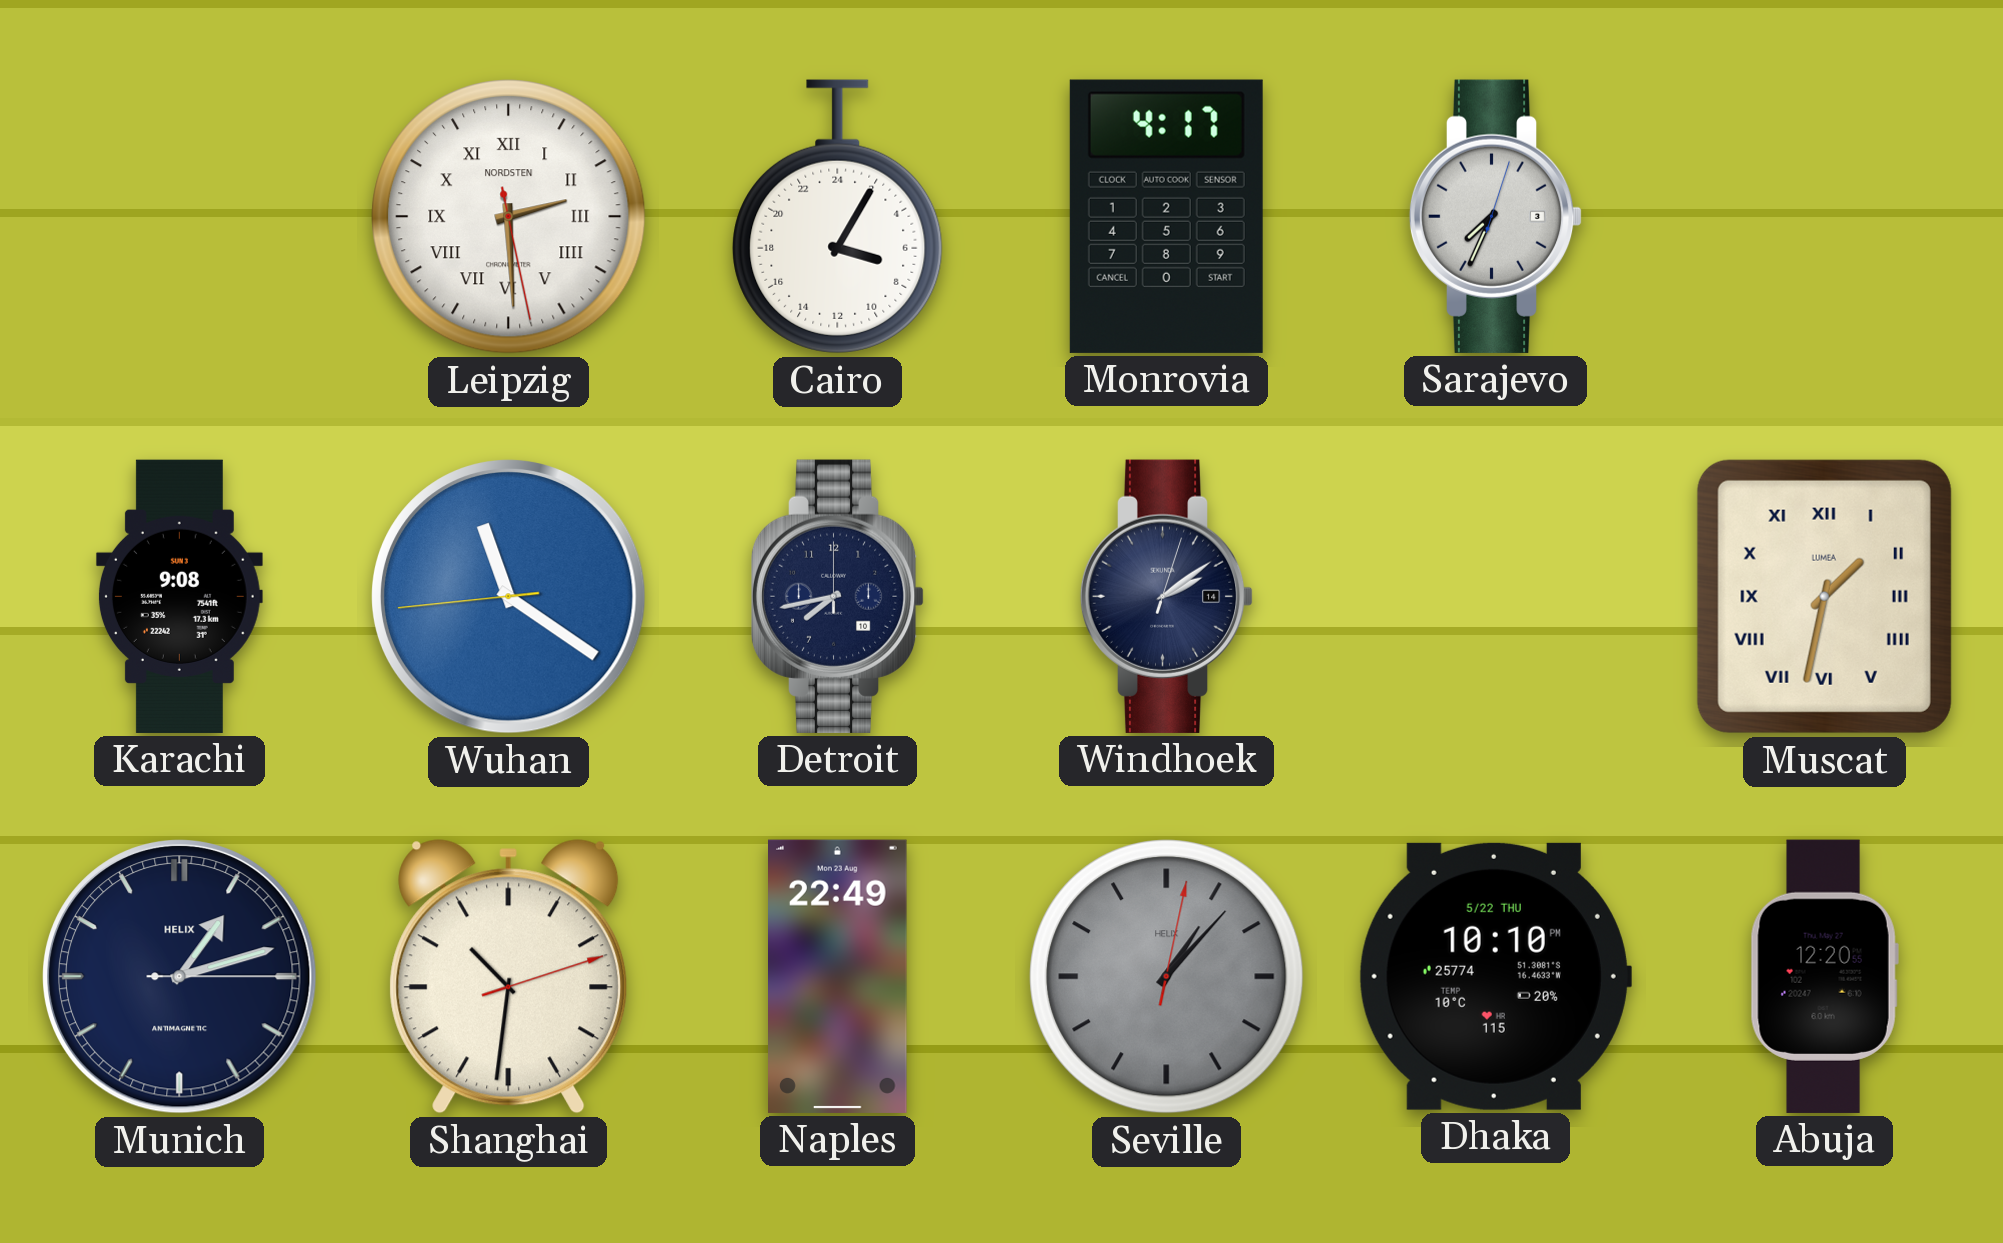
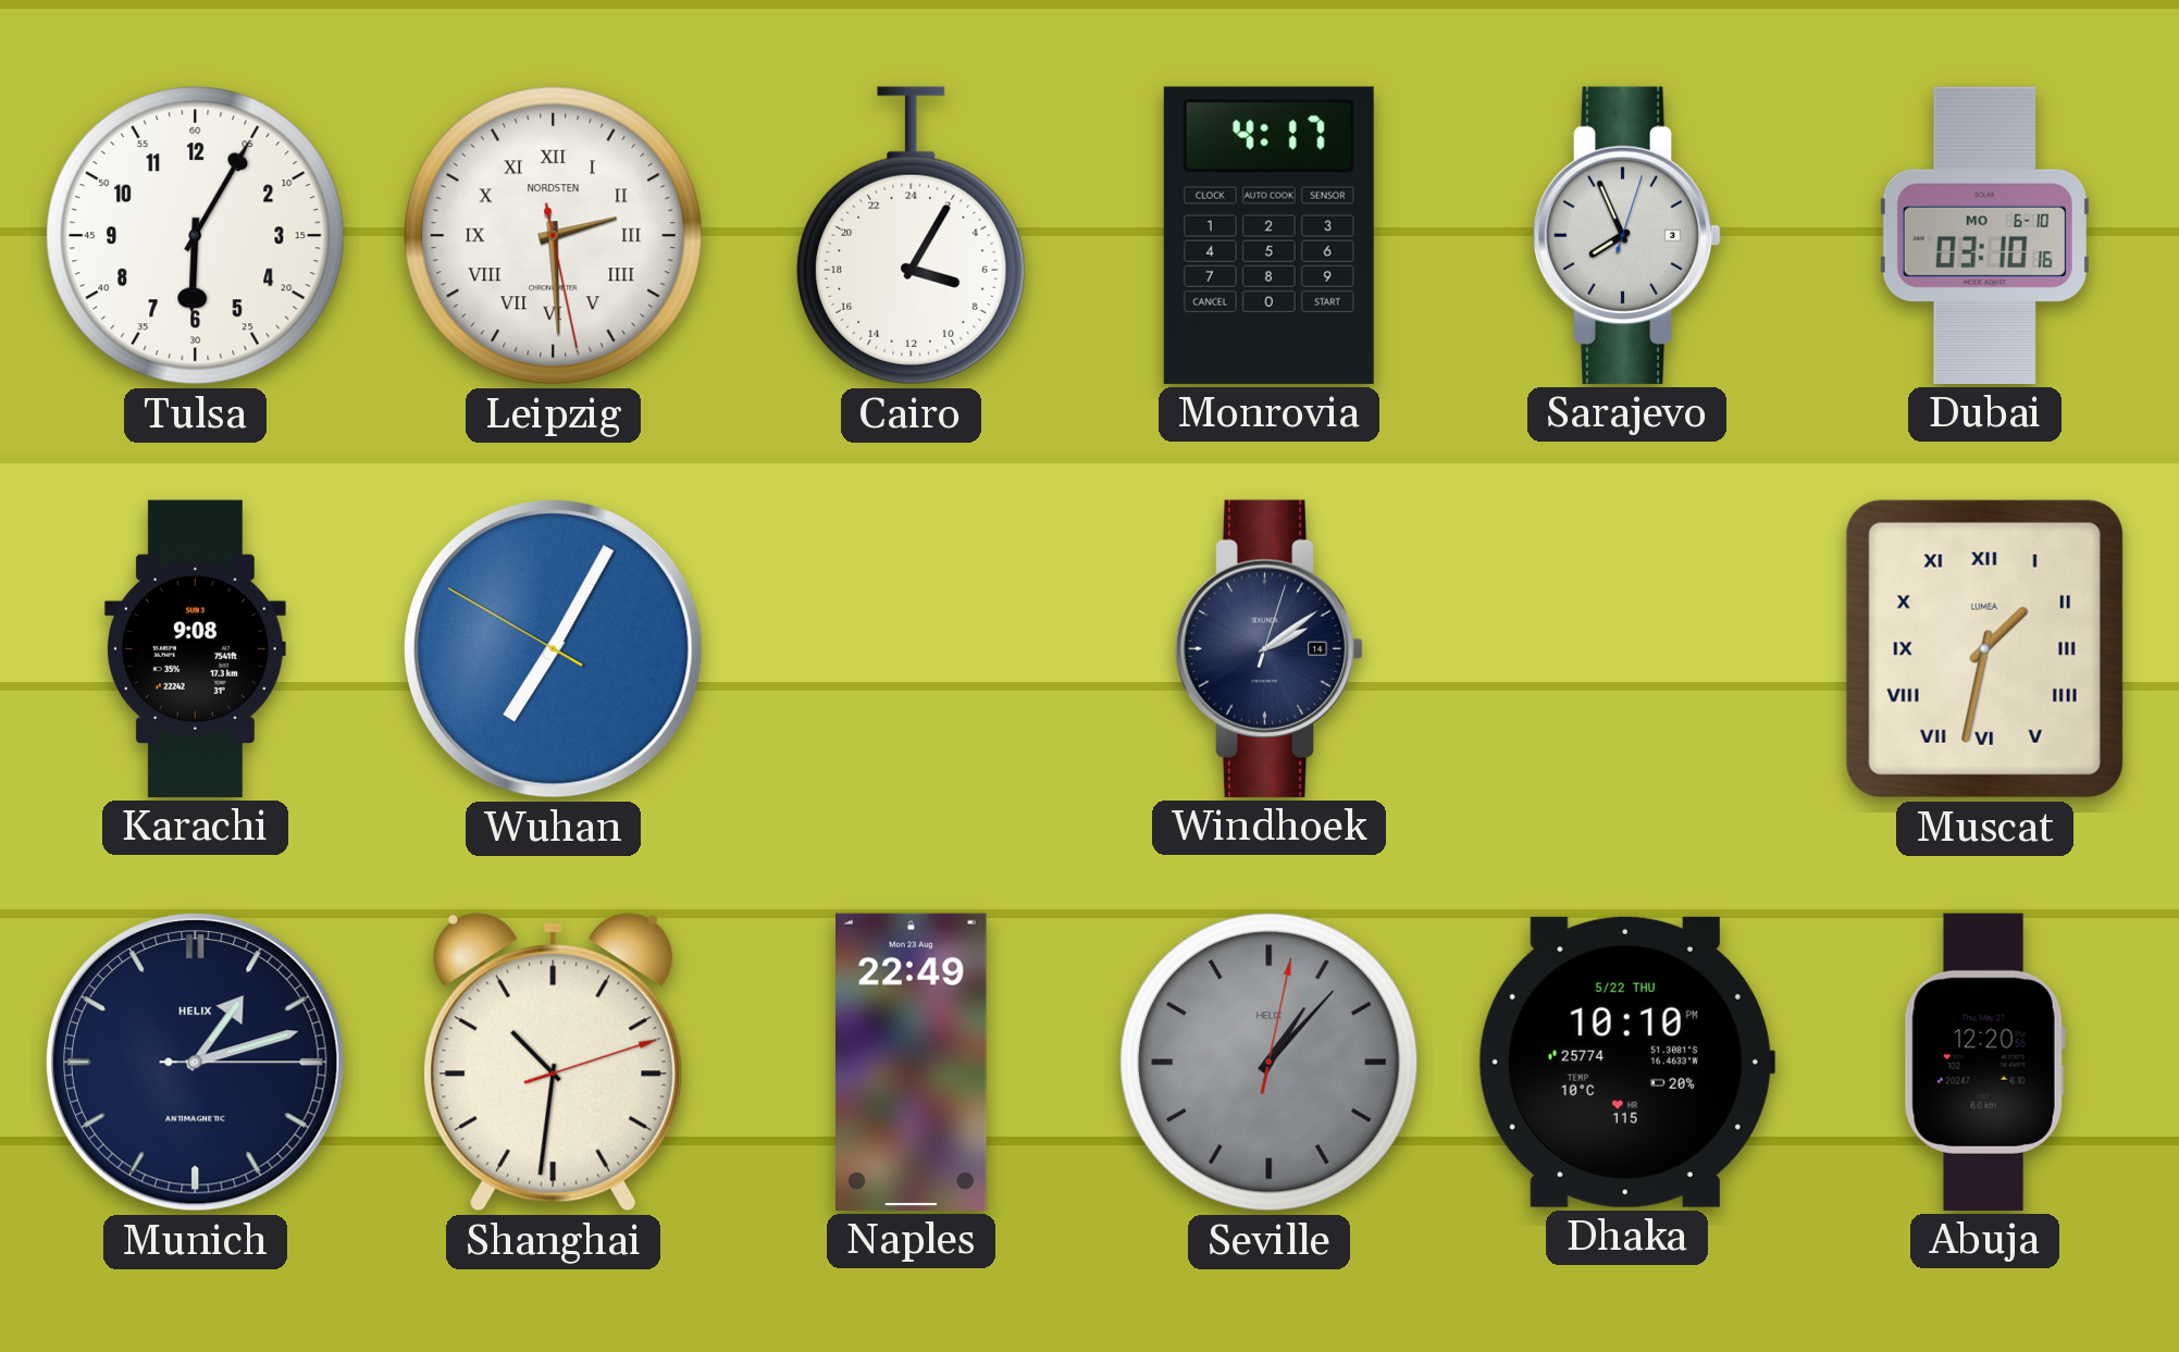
Tulsa: none -> 6:05 (196, 236)
Sarajevo: 7:34 -> 7:56 (1627, 235)
Dubai: none -> 03:10 (1984, 235)
Wuhan: 11:20 -> 7:04 (553, 648)
Detroit: 7:43 -> none (838, 596)
